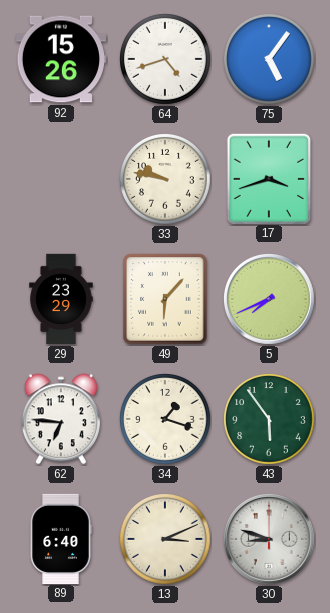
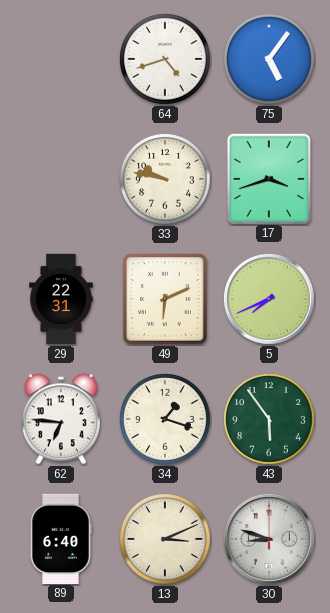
92: 15:26 -> none (60, 59)
29: 23:29 -> 22:31 (61, 299)
49: 6:07 -> 6:11 (165, 299)
